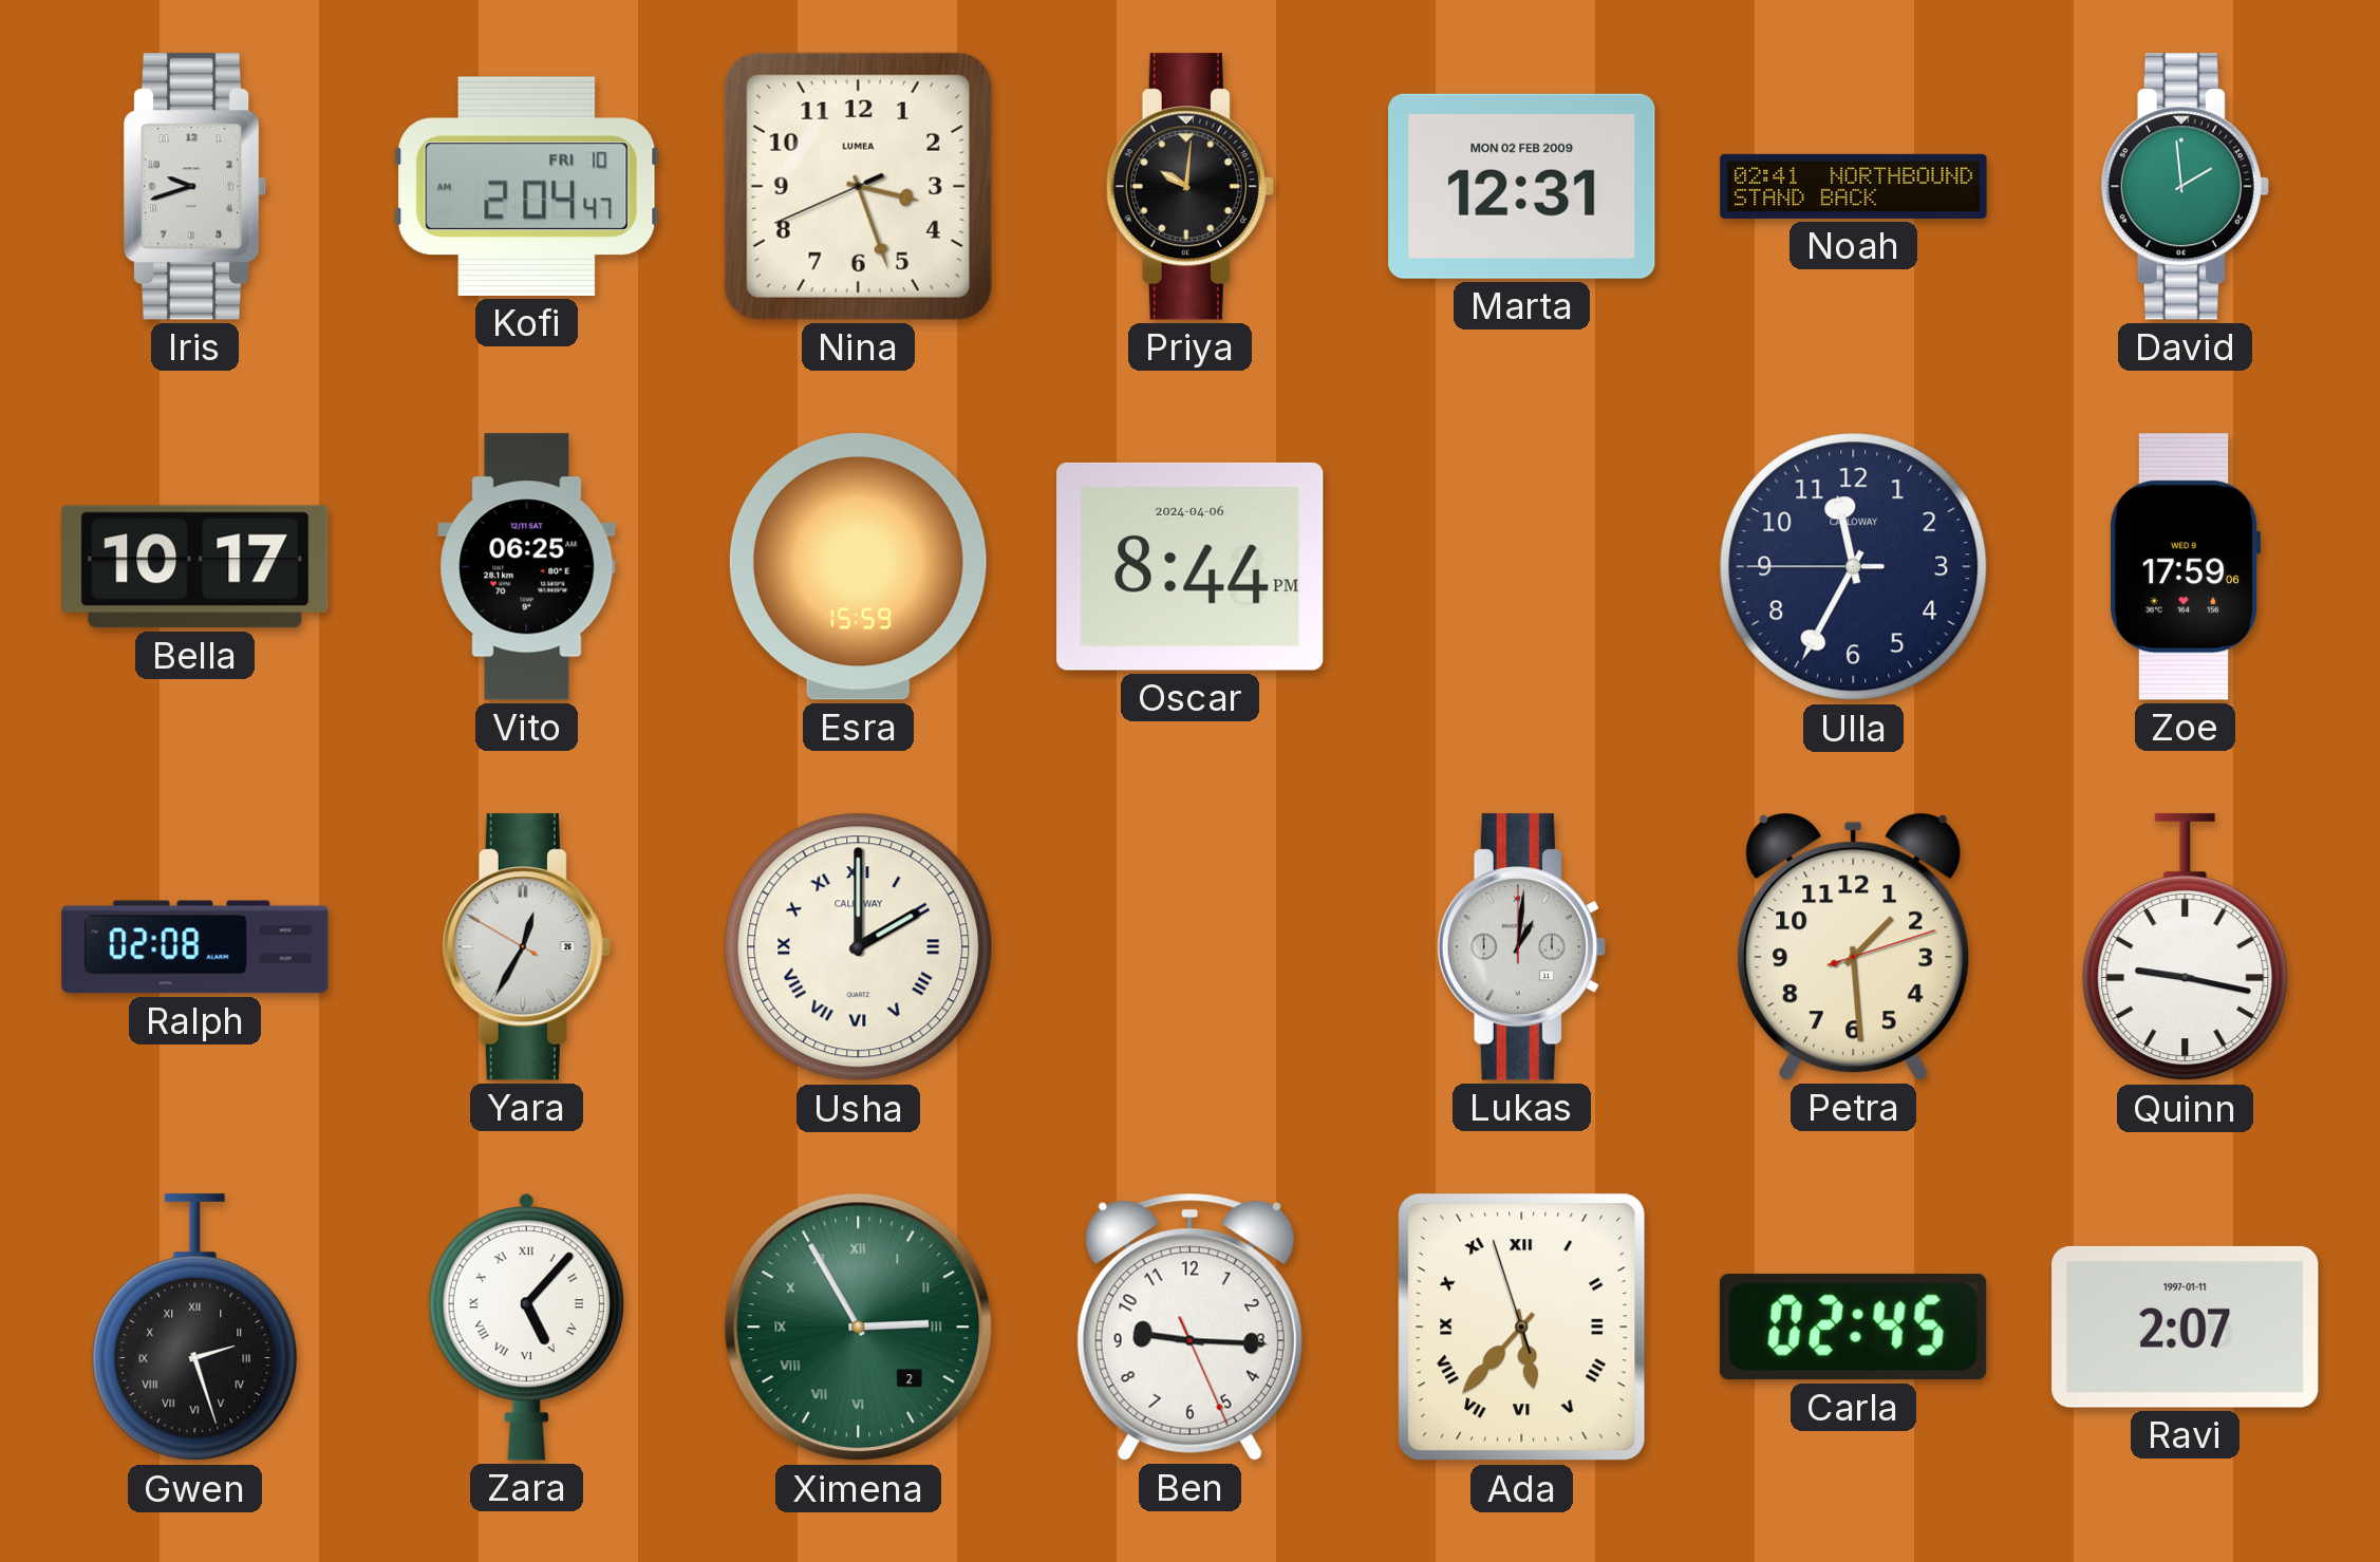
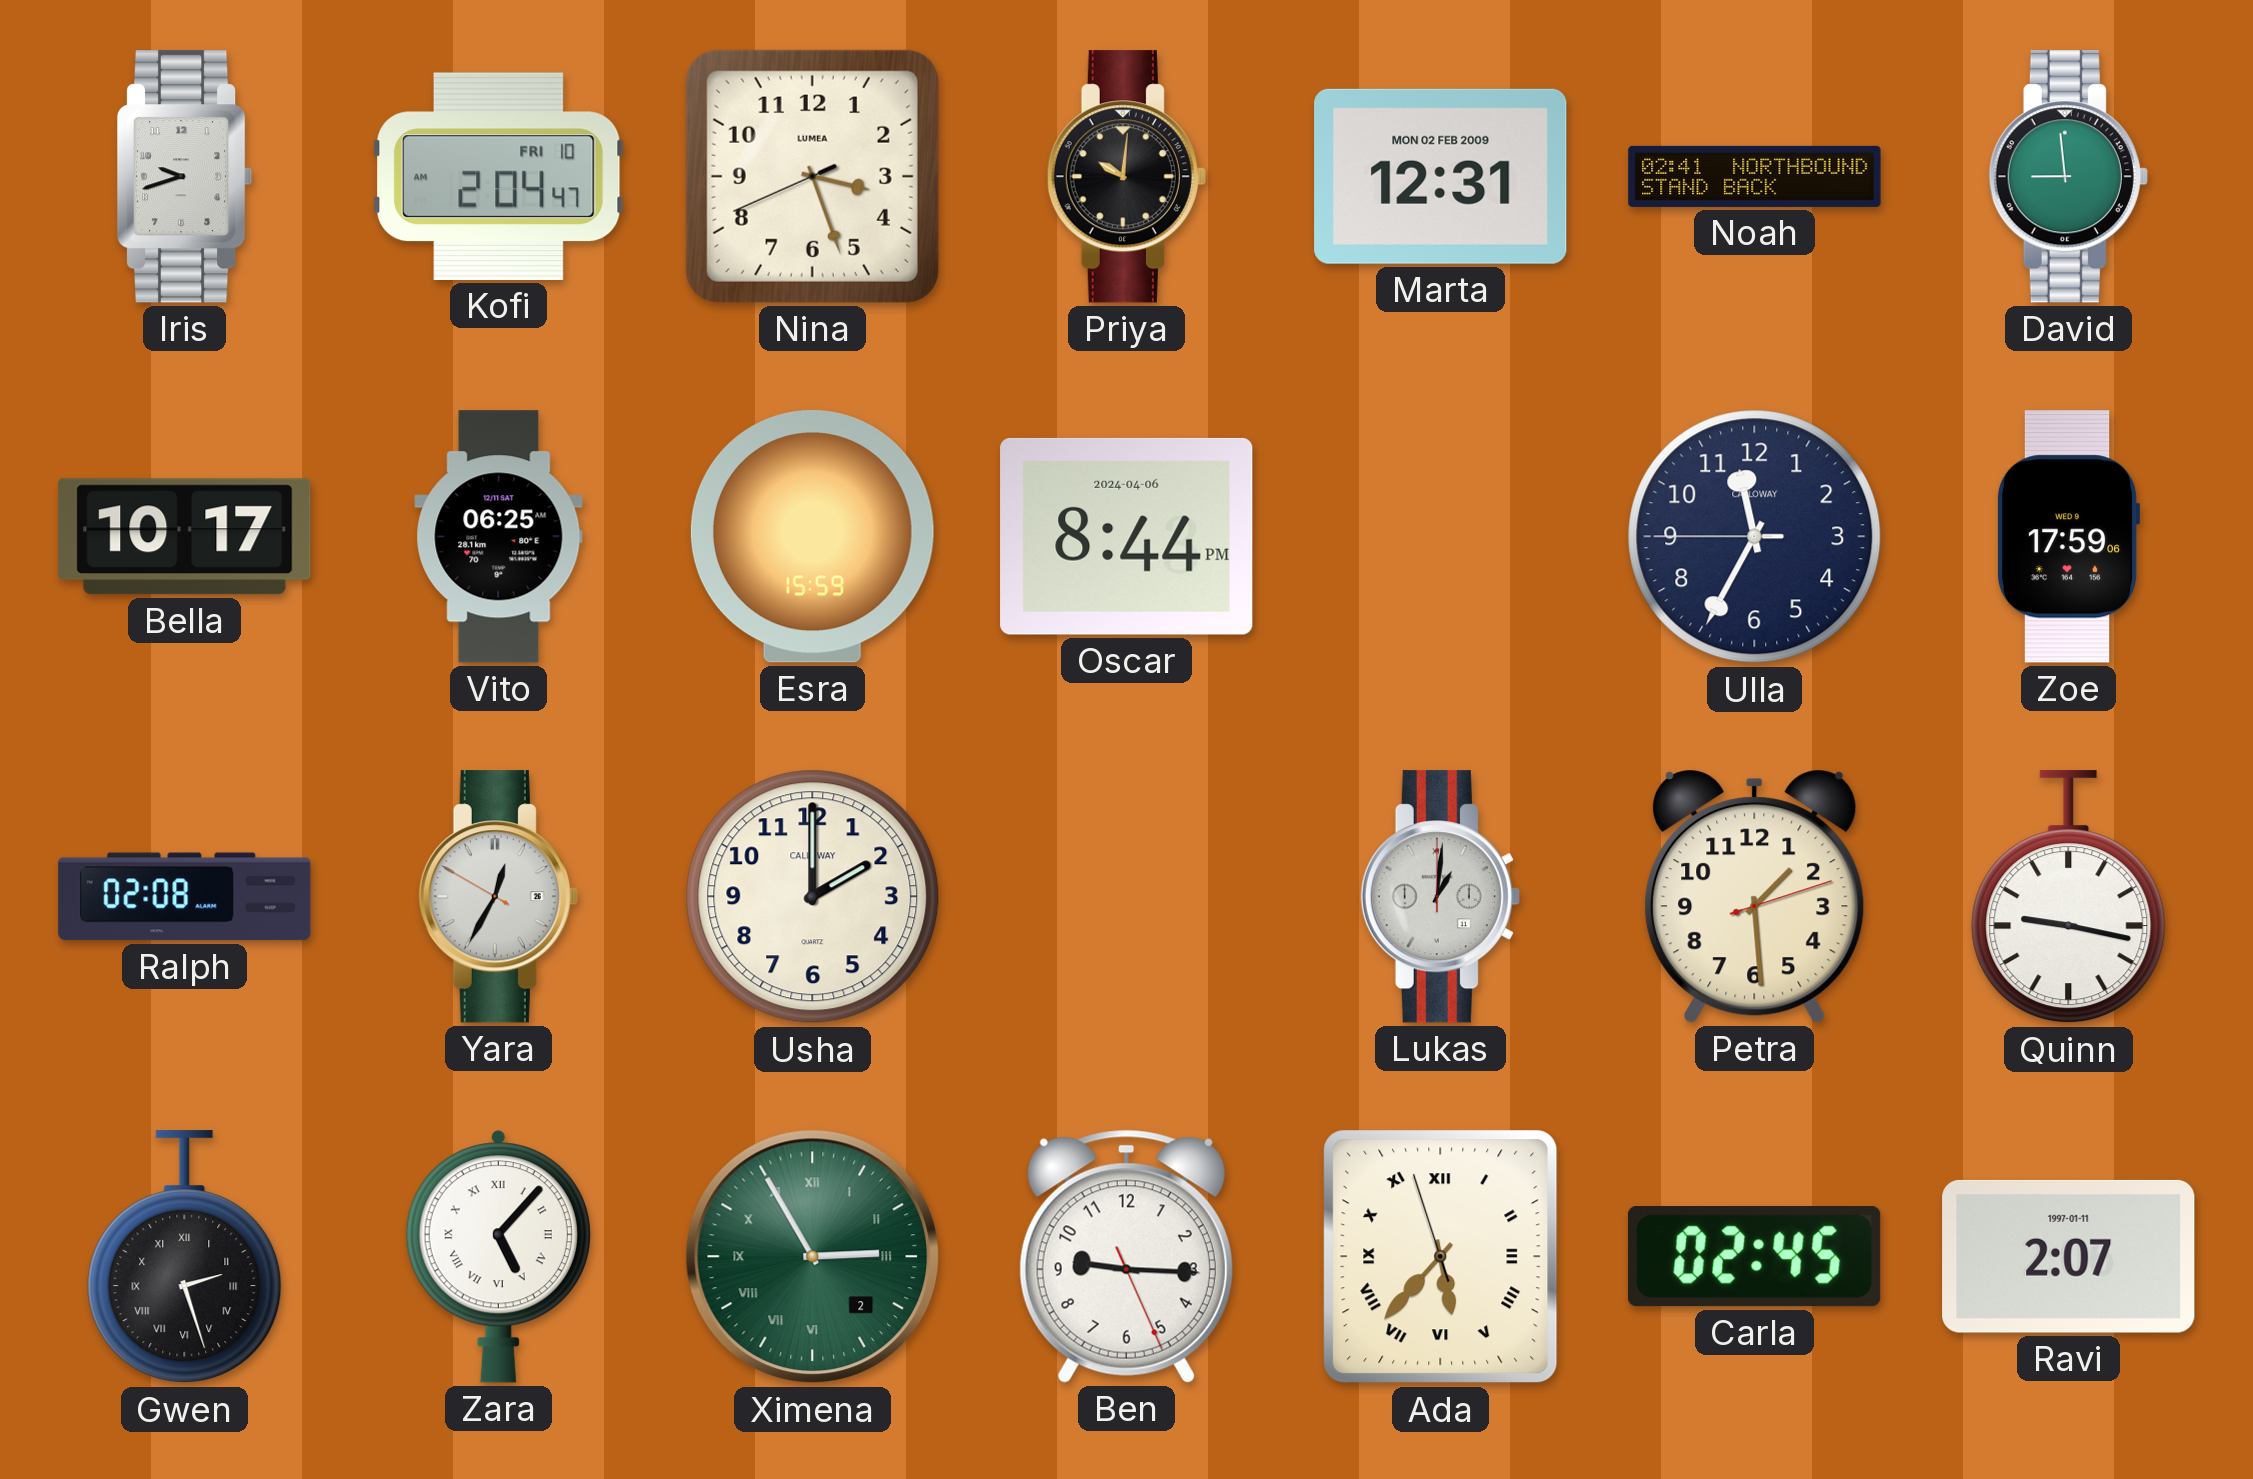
David: 1:59 -> 8:59 (2068, 177)
Usha numerals: Roman -> Arabic (813, 897)
